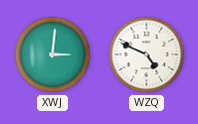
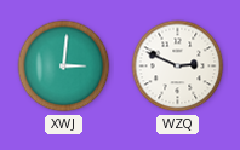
WZQ: 4:49 -> 2:49 (178, 67)
